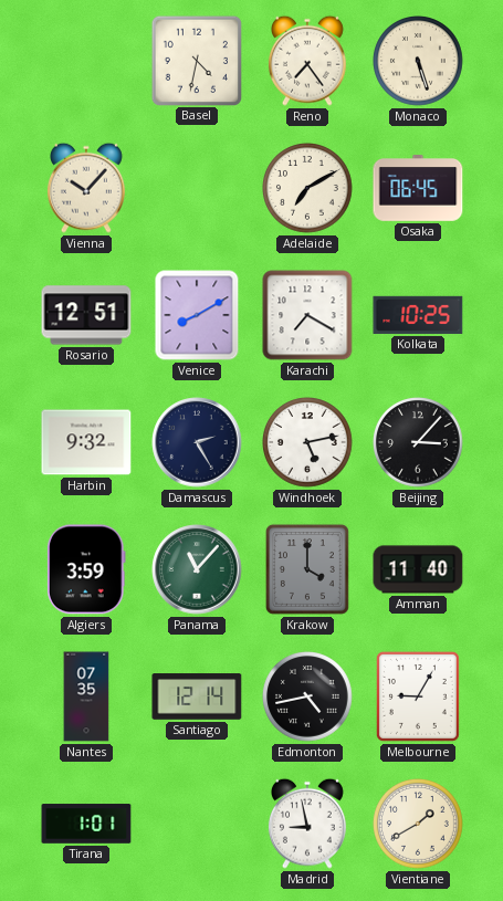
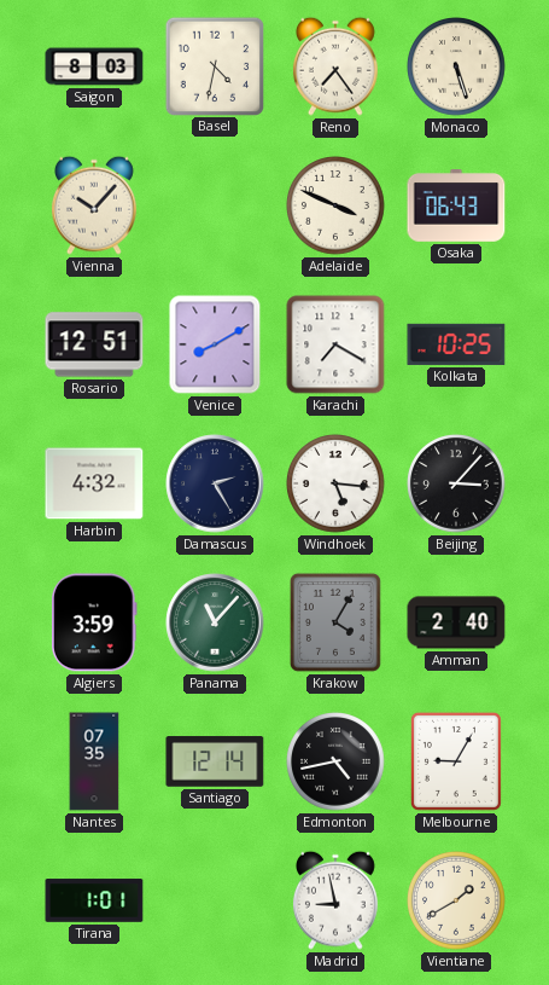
Saigon: none -> 8:03 (94, 66)
Adelaide: 7:10 -> 3:49 (337, 207)
Osaka: 06:45 -> 06:43 (456, 207)
Harbin: 9:32 -> 4:32 (94, 483)
Windhoek: 5:13 -> 5:16 (337, 485)
Krakow: 4:00 -> 4:05 (335, 622)
Amman: 11:40 -> 2:40 (456, 622)
